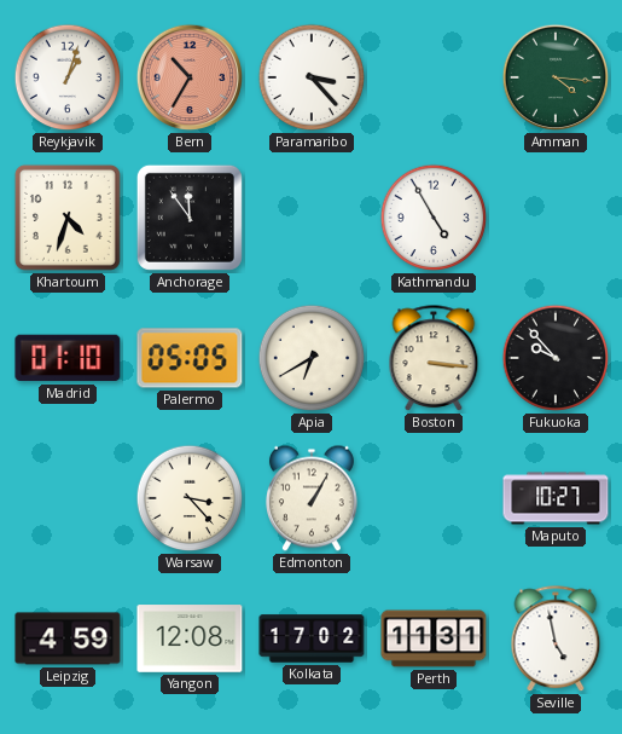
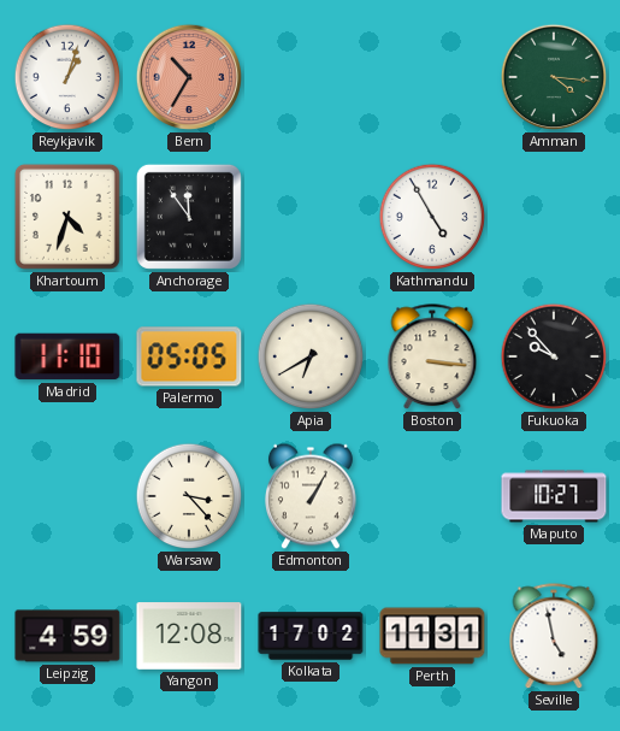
Paramaribo: 3:23 -> none (312, 77)
Madrid: 01:10 -> 11:10 (67, 356)
